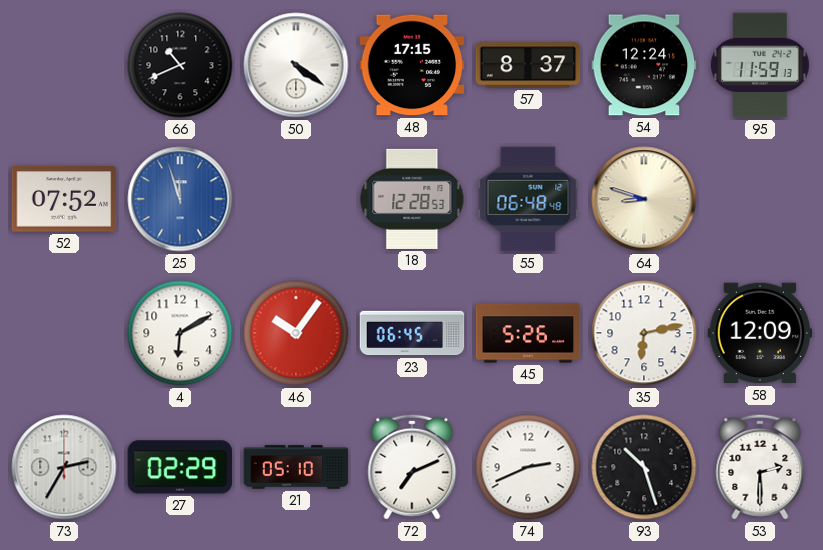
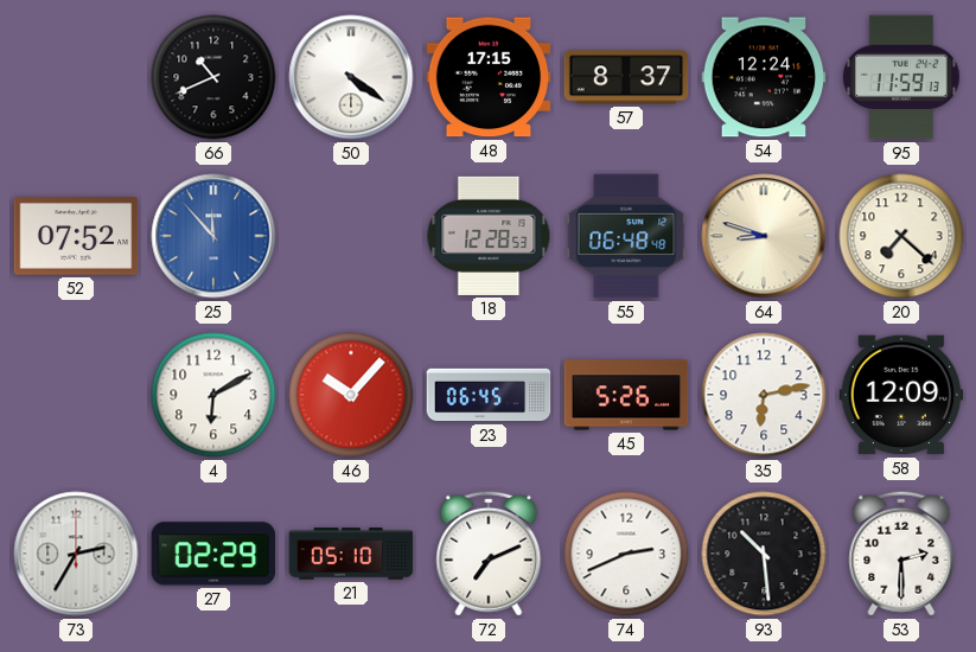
25: 11:57 -> 11:53 (213, 236)
20: none -> 7:22 (901, 236)
46: 10:06 -> 10:07 (351, 395)
93: 10:27 -> 10:29 (764, 554)
